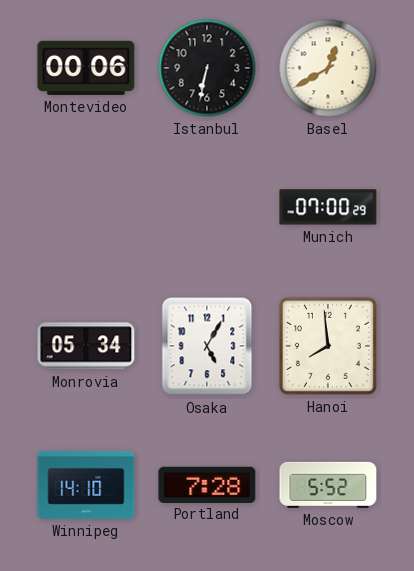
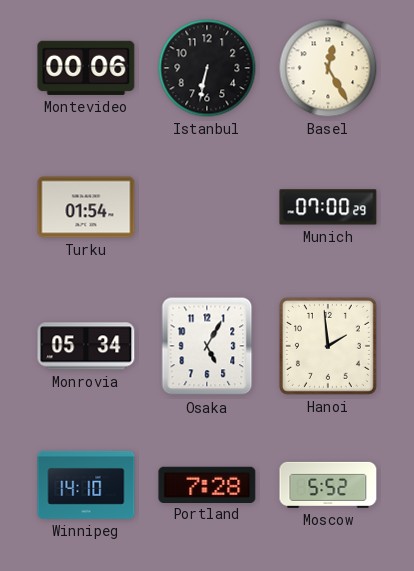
Basel: 12:40 -> 12:25 (328, 68)
Turku: none -> 01:54 (86, 207)
Hanoi: 7:59 -> 1:59 (328, 346)
